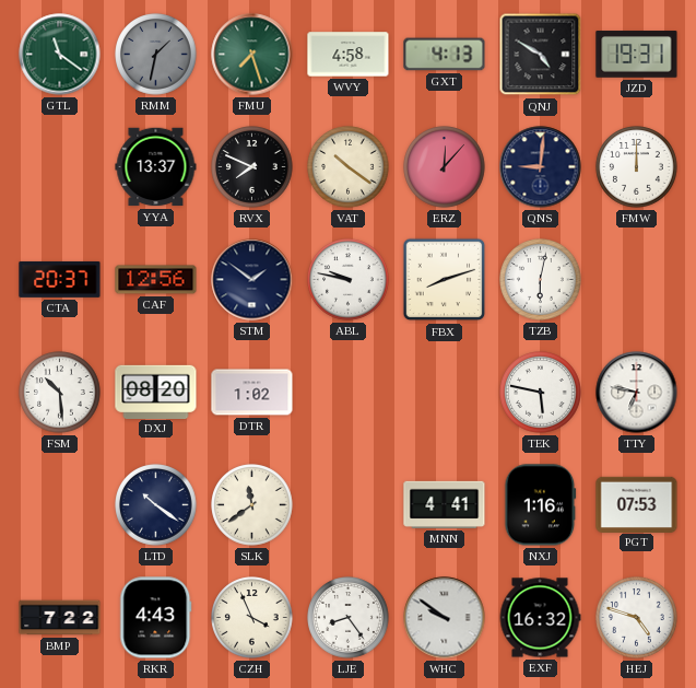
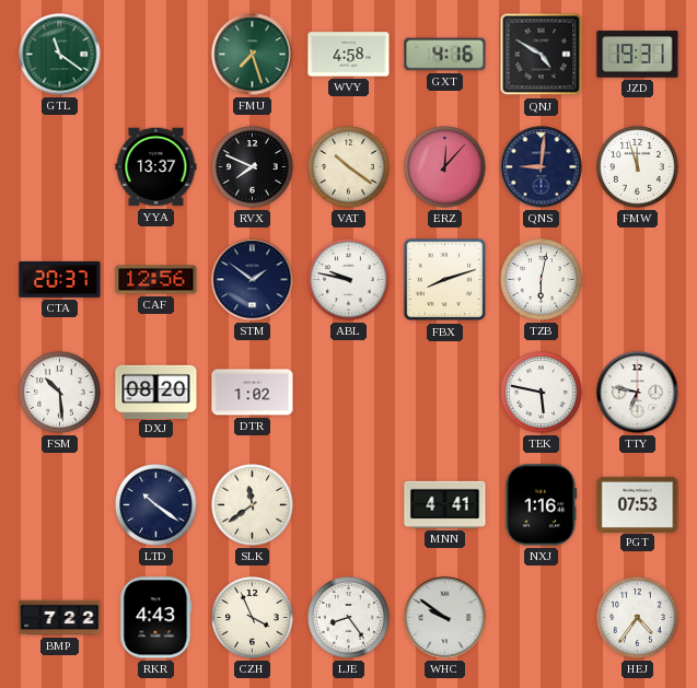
RMM: 1:32 -> none (156, 55)
GXT: 4:13 -> 4:16 (445, 55)
FMW: 12:00 -> 11:57 (638, 167)
EXF: 16:32 -> none (540, 618)
HEJ: 4:48 -> 4:36 (638, 618)
